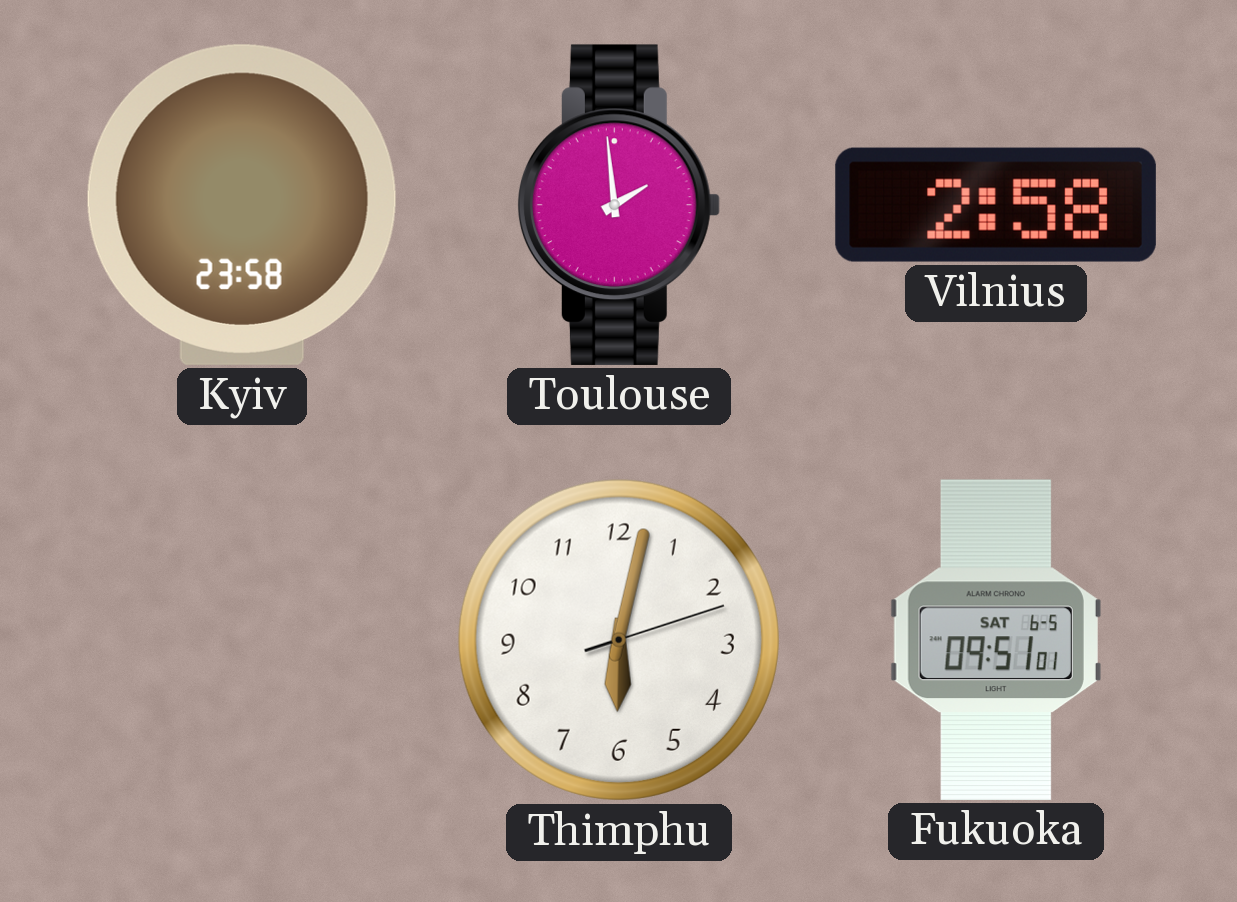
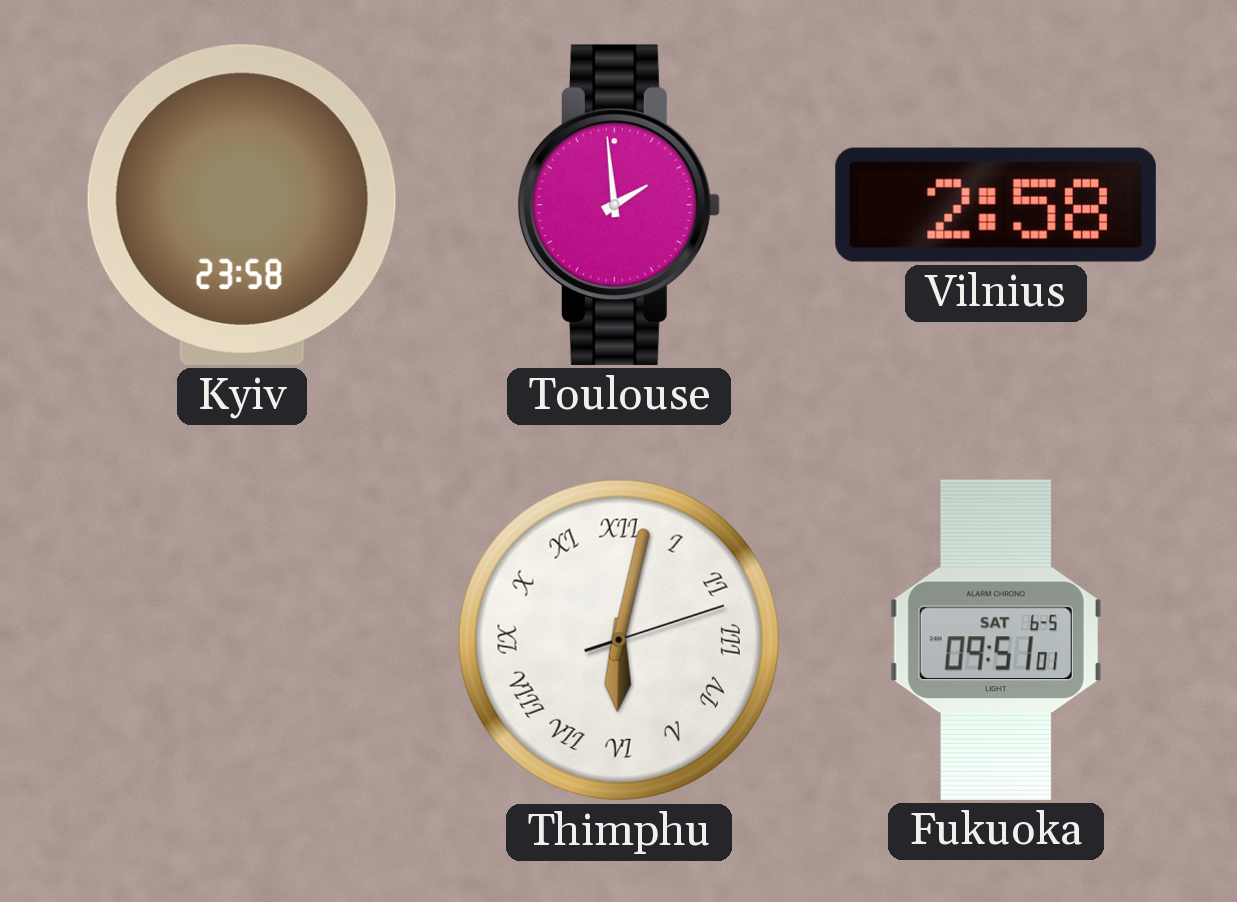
Thimphu numerals: Arabic -> Roman (619, 640)
